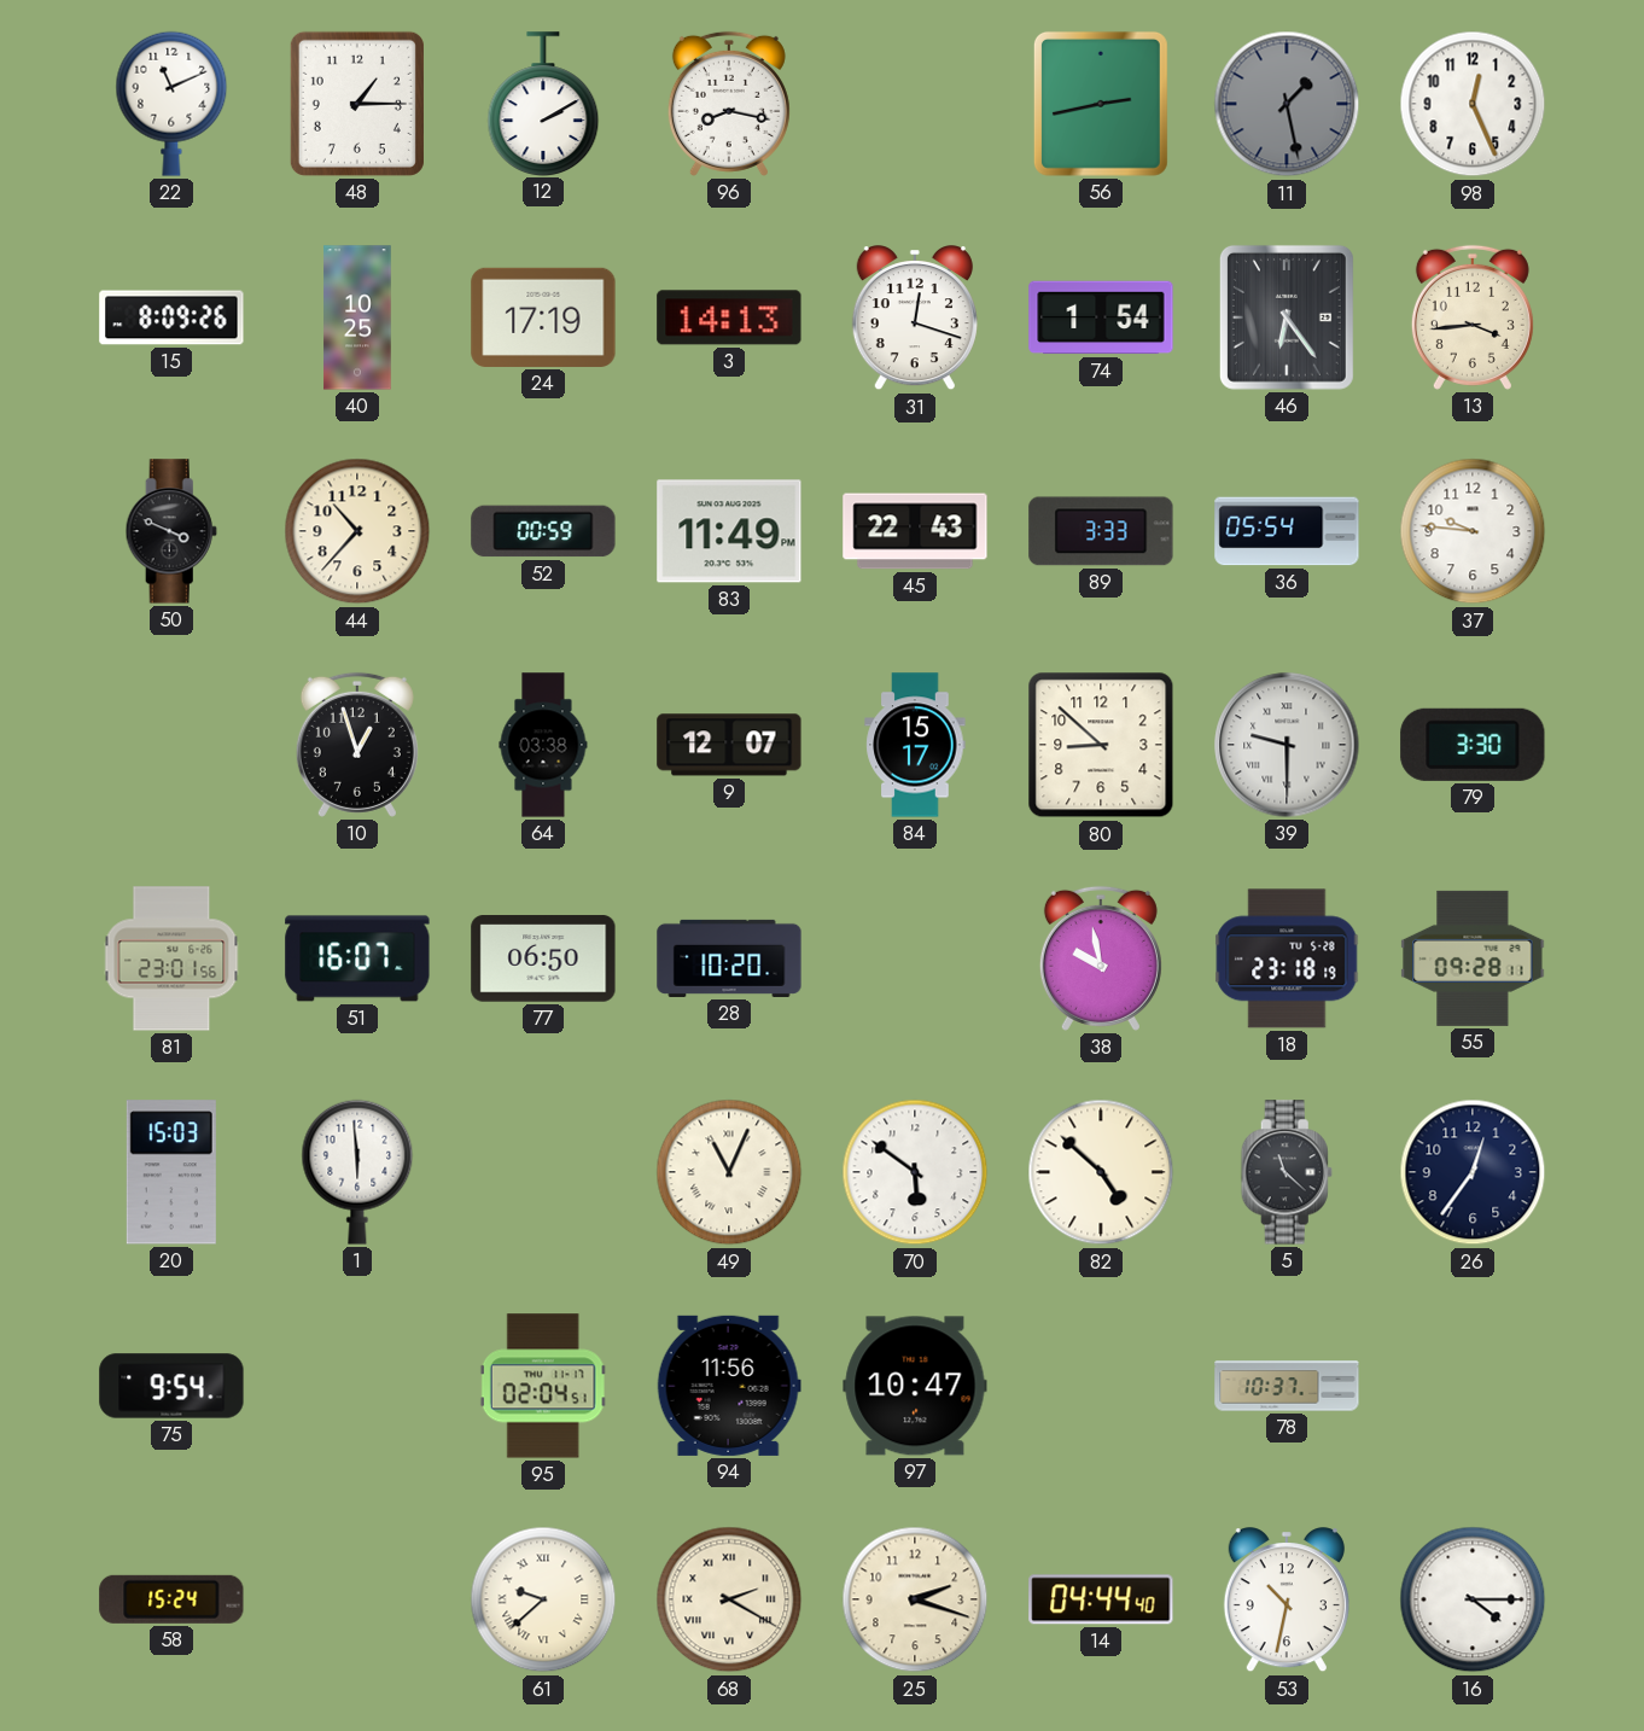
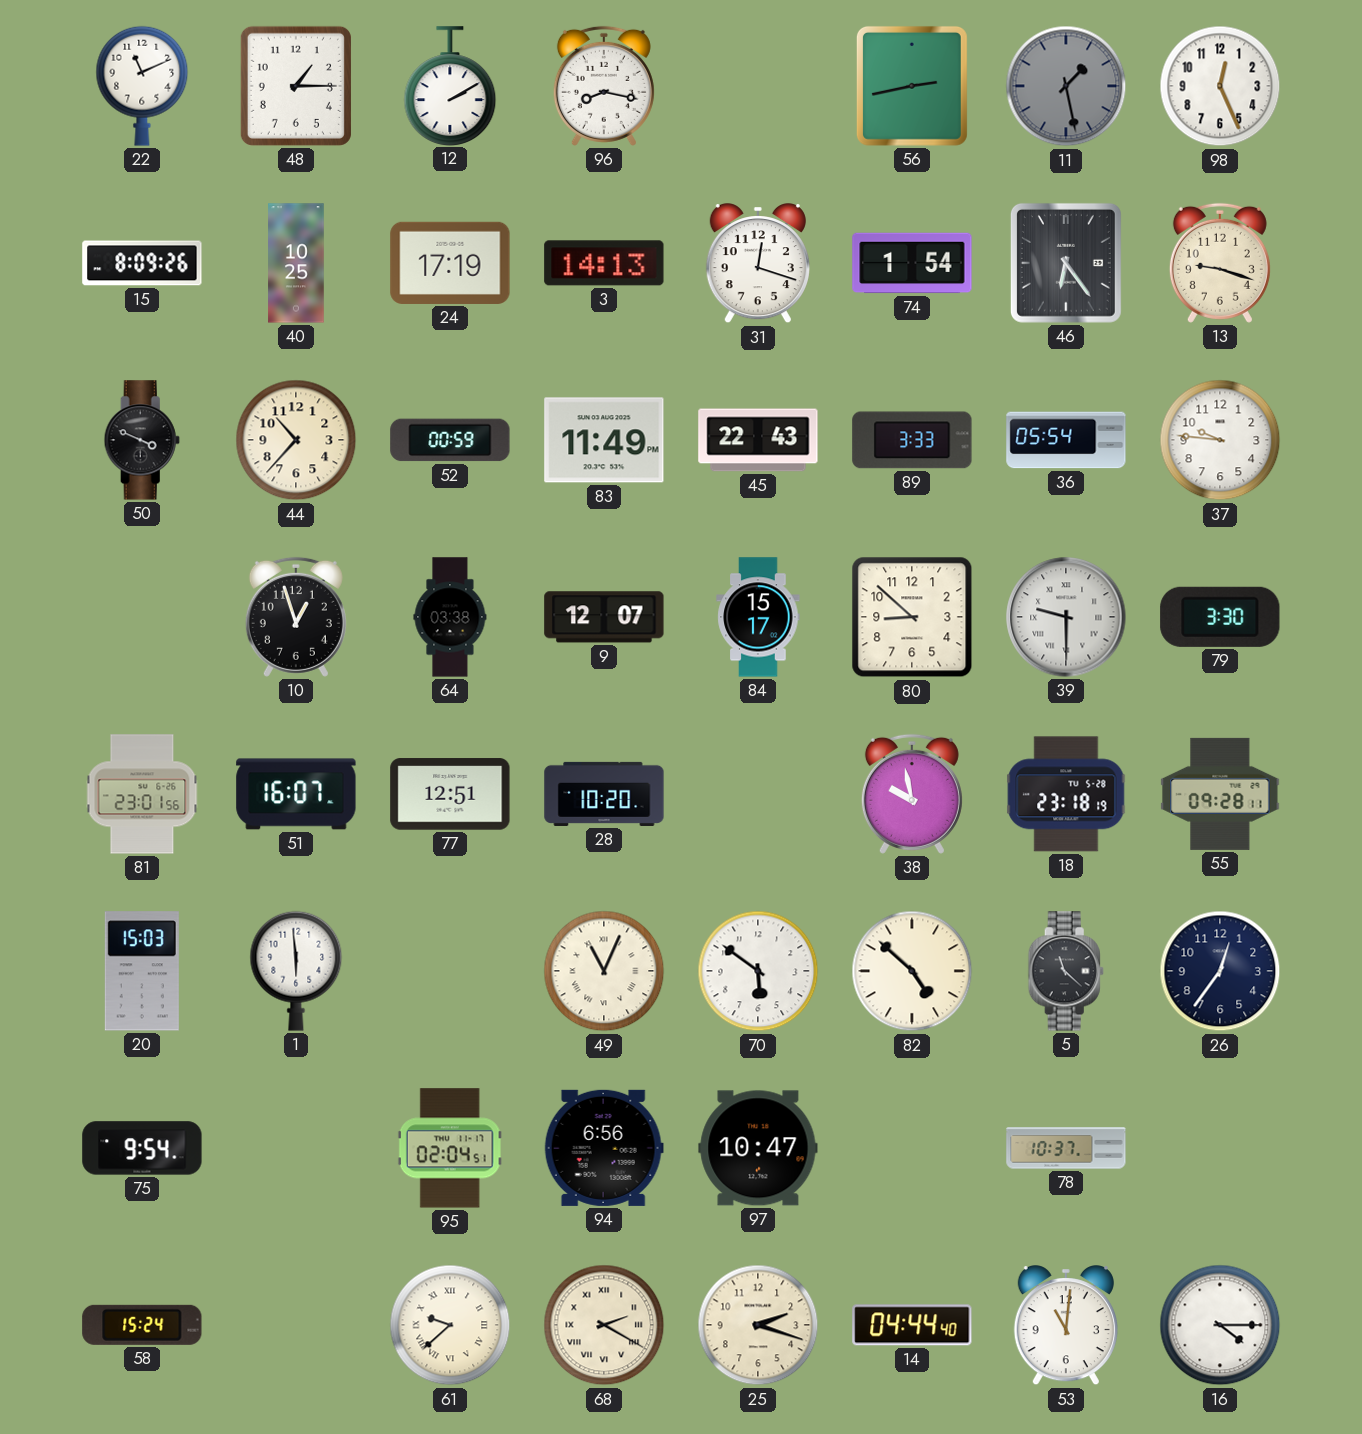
13: 3:44 -> 9:18 (1220, 263)
77: 06:50 -> 12:51 (450, 794)
94: 11:56 -> 6:56 (604, 1148)
53: 10:32 -> 11:01 (1066, 1326)
